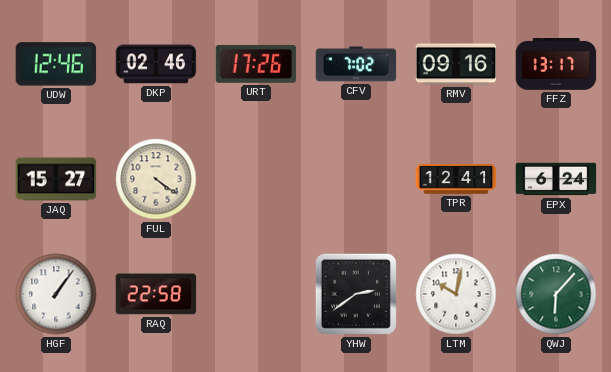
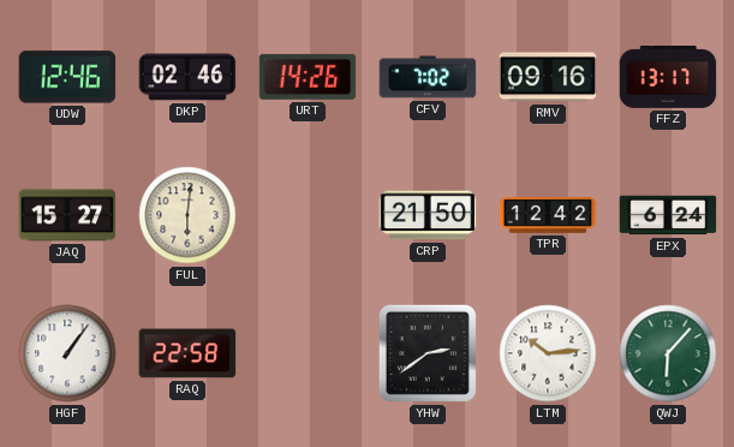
URT: 17:26 -> 14:26 (308, 77)
FUL: 4:21 -> 6:01 (187, 215)
CRP: none -> 21:50 (428, 215)
TPR: 12:41 -> 12:42 (548, 215)
LTM: 10:02 -> 10:14 (548, 353)
